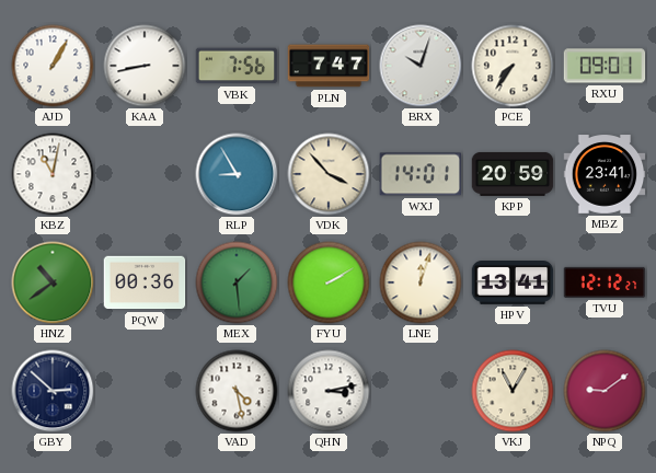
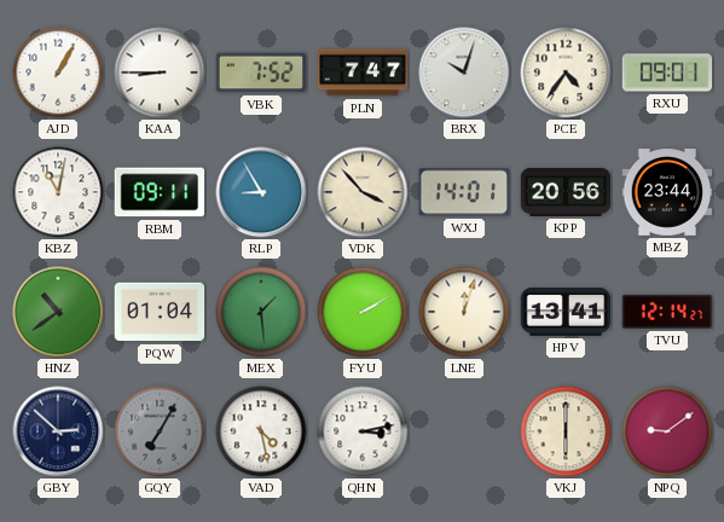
KAA: 8:43 -> 8:45 (160, 72)
VBK: 7:56 -> 7:52 (261, 72)
PCE: 7:36 -> 4:36 (566, 72)
RBM: none -> 09:11 (160, 192)
KPP: 20:59 -> 20:56 (566, 192)
MBZ: 23:41 -> 23:44 (667, 192)
PQW: 00:36 -> 01:04 (160, 312)
TVU: 12:12 -> 12:14 (667, 312)
GQY: none -> 7:05 (160, 431)
VKJ: 11:05 -> 6:00 (566, 431)
